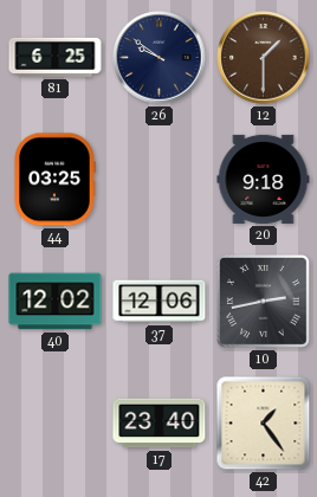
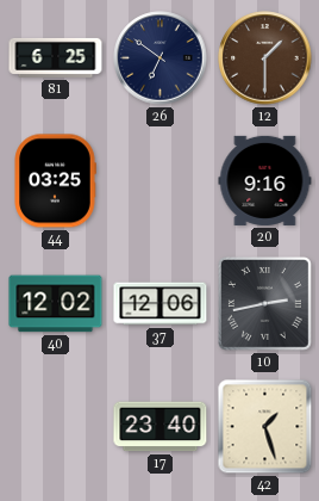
26: 9:51 -> 6:51 (161, 58)
20: 9:18 -> 9:16 (265, 180)
42: 1:24 -> 1:27 (265, 427)
